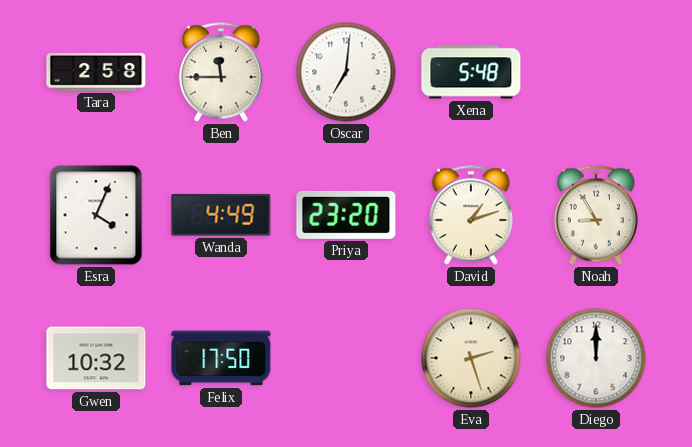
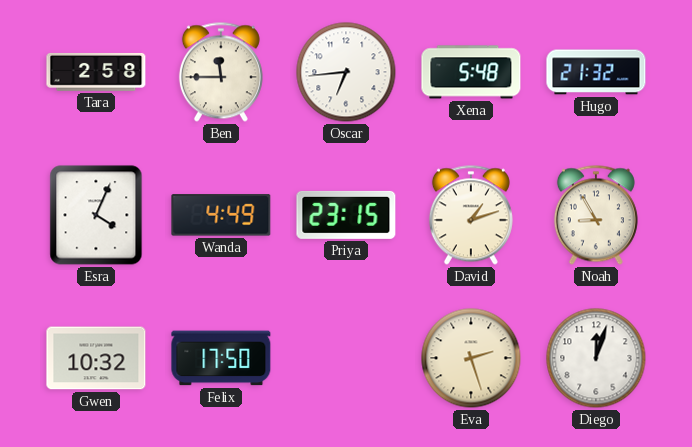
Oscar: 7:01 -> 6:44 (346, 72)
Hugo: none -> 21:32 (596, 72)
Priya: 23:20 -> 23:15 (346, 215)
Diego: 12:00 -> 12:03 (596, 358)
